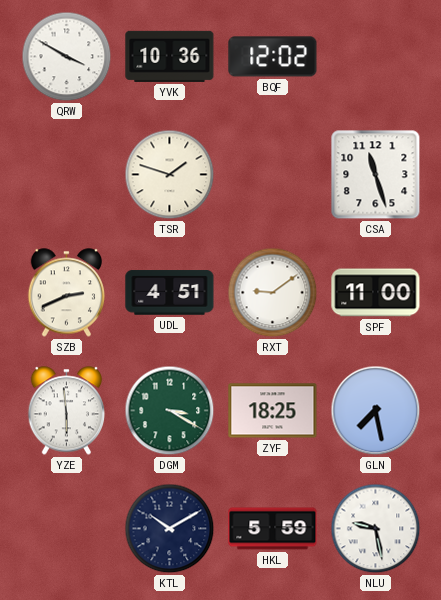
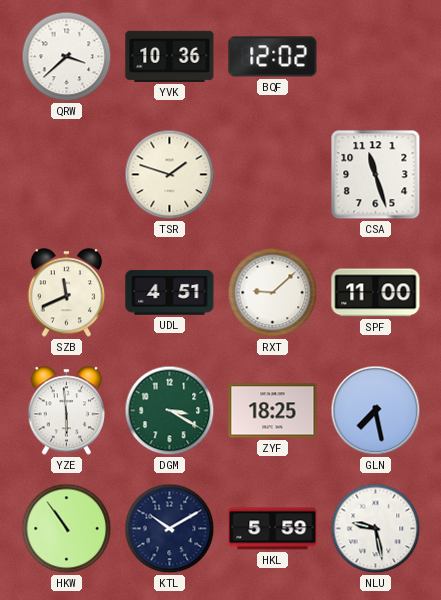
QRW: 3:50 -> 3:38 (67, 57)
SZB: 2:41 -> 11:41 (67, 293)
RXT: 9:09 -> 9:08 (273, 293)
HKW: none -> 10:54 (67, 529)
